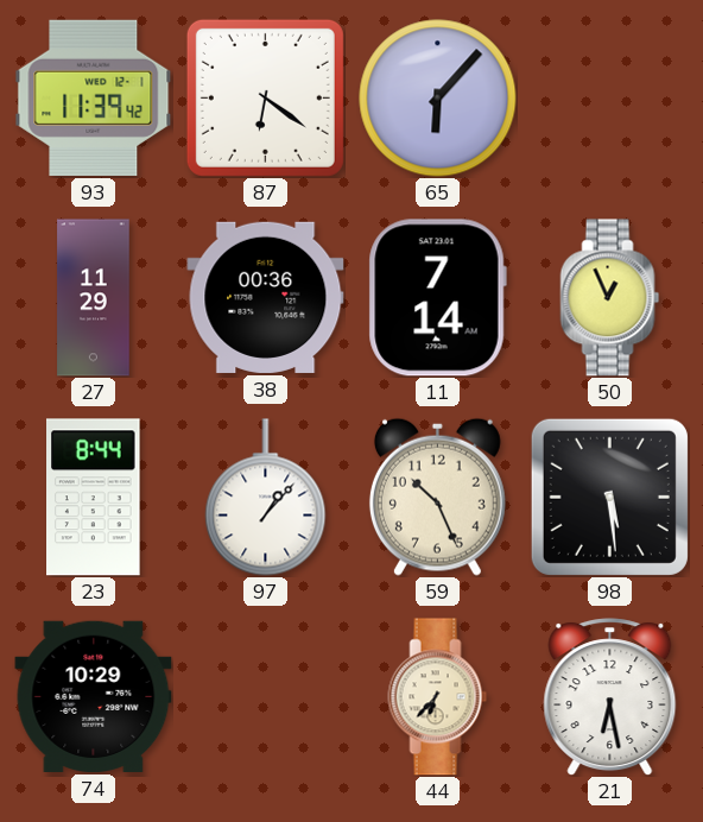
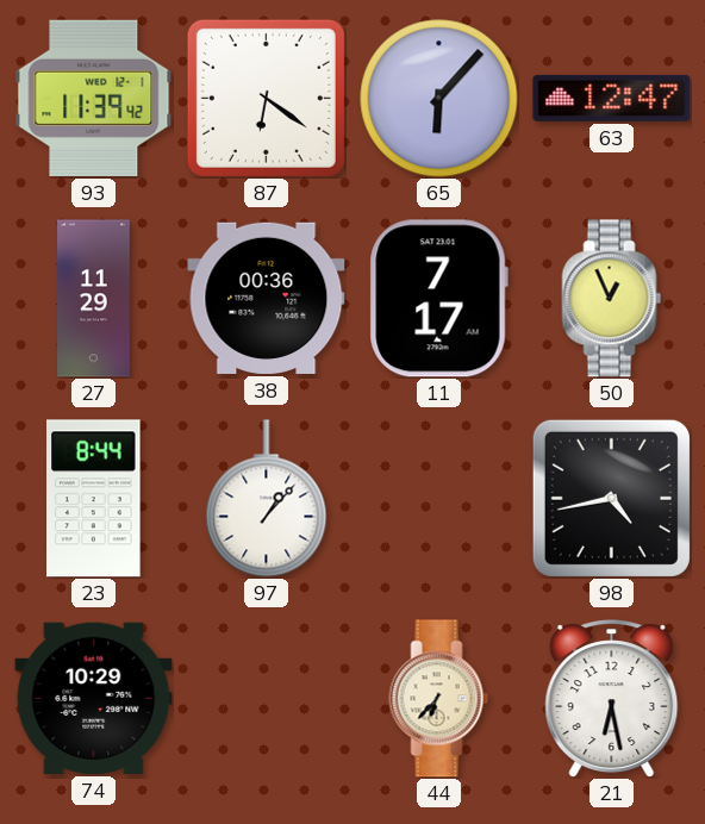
63: none -> 12:47 (612, 98)
11: 7:14 -> 7:17 (438, 299)
59: 10:26 -> none (437, 497)
98: 5:29 -> 4:43 (611, 498)
